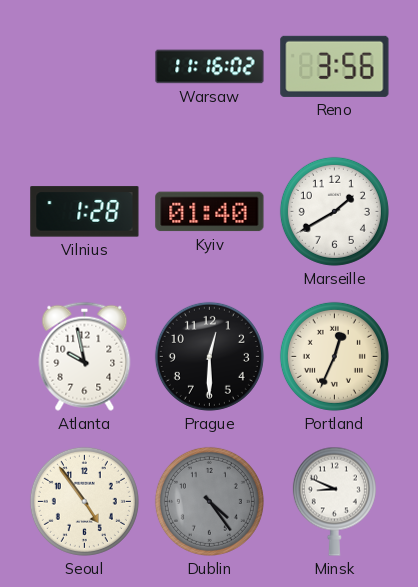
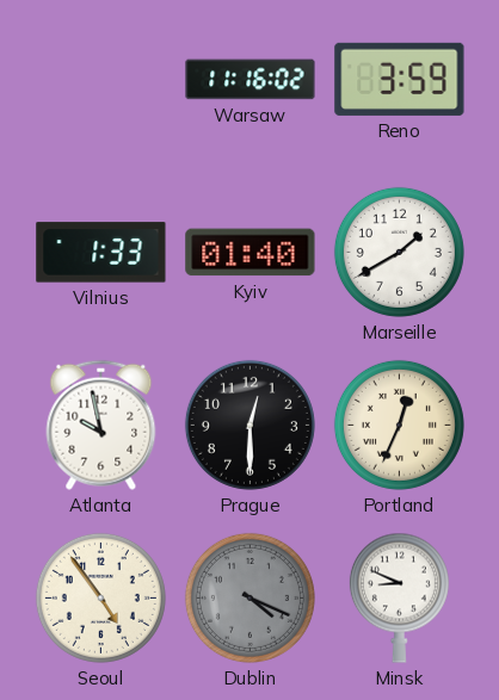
Reno: 3:56 -> 3:59 (400, 79)
Vilnius: 1:28 -> 1:33 (101, 253)
Dublin: 4:24 -> 4:19 (249, 597)
